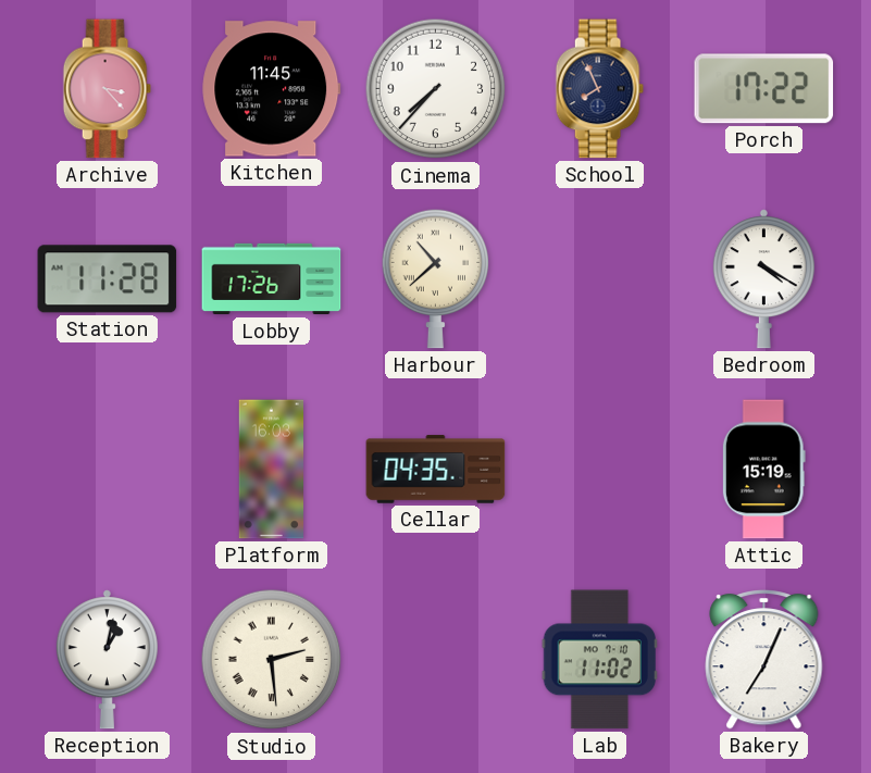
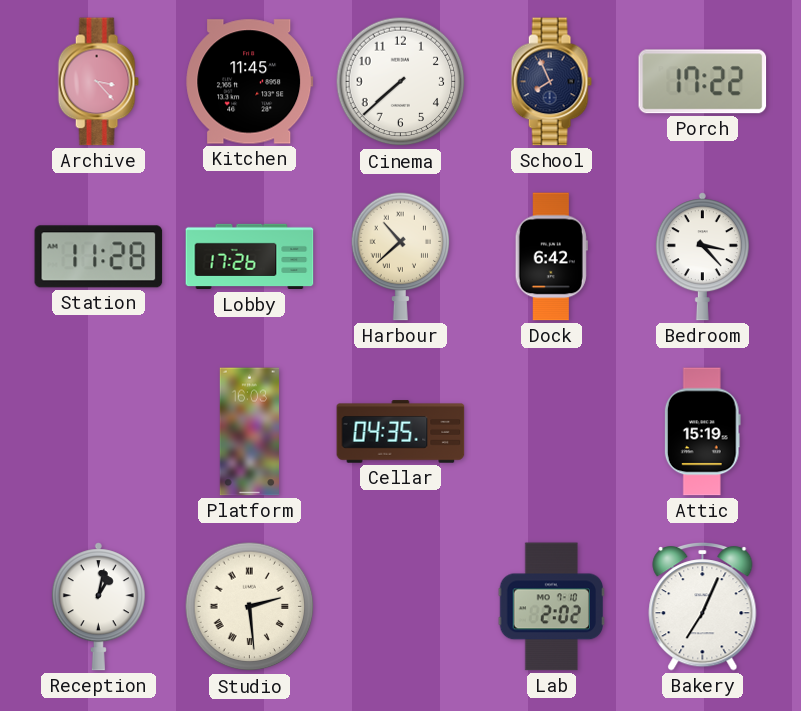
Cinema: 7:37 -> 7:38 (401, 82)
Dock: none -> 6:42 (551, 257)
Bedroom: 4:20 -> 3:23 (702, 257)
Lab: 11:02 -> 2:02 (552, 607)
